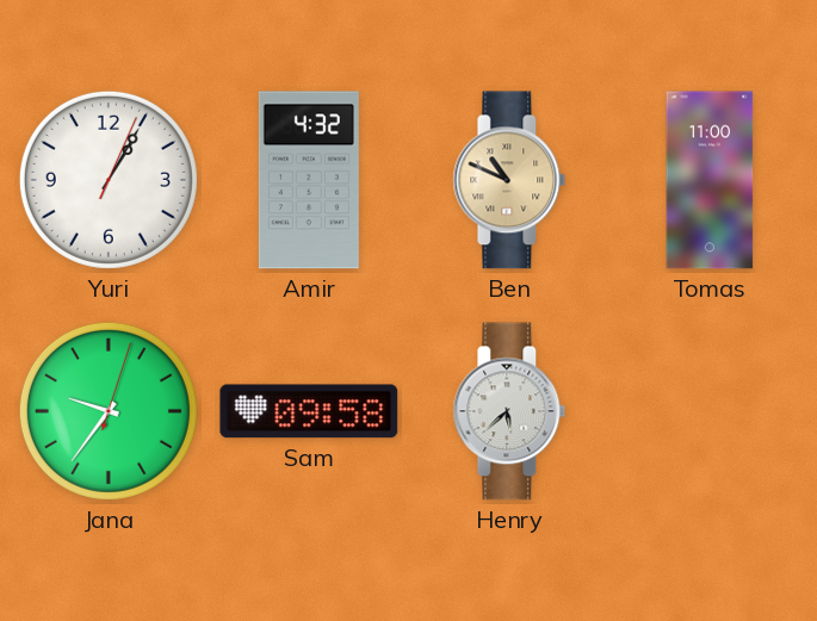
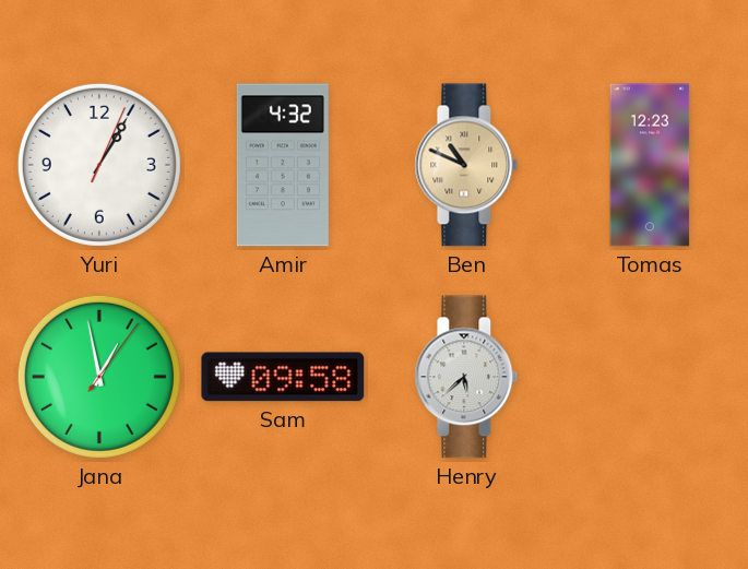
Tomas: 11:00 -> 12:23 (650, 165)
Jana: 9:36 -> 12:58 (99, 377)
